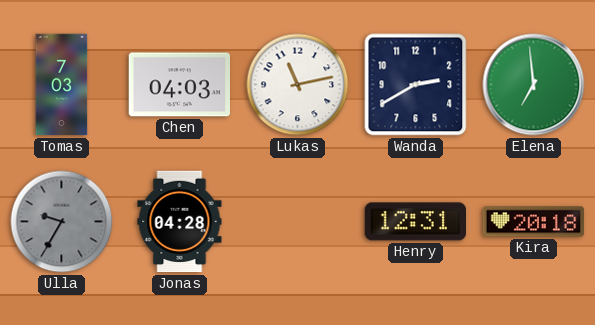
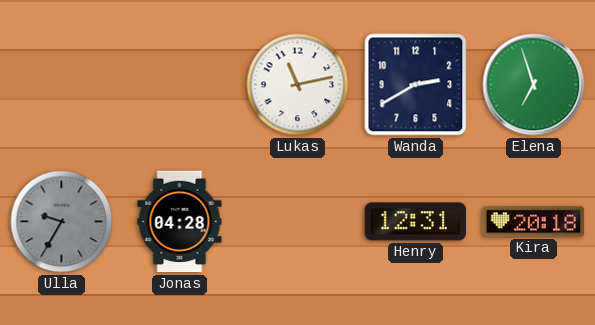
Tomas: 7:03 -> none (62, 85)
Chen: 04:03 -> none (179, 85)
Elena: 6:59 -> 6:57 (534, 85)
